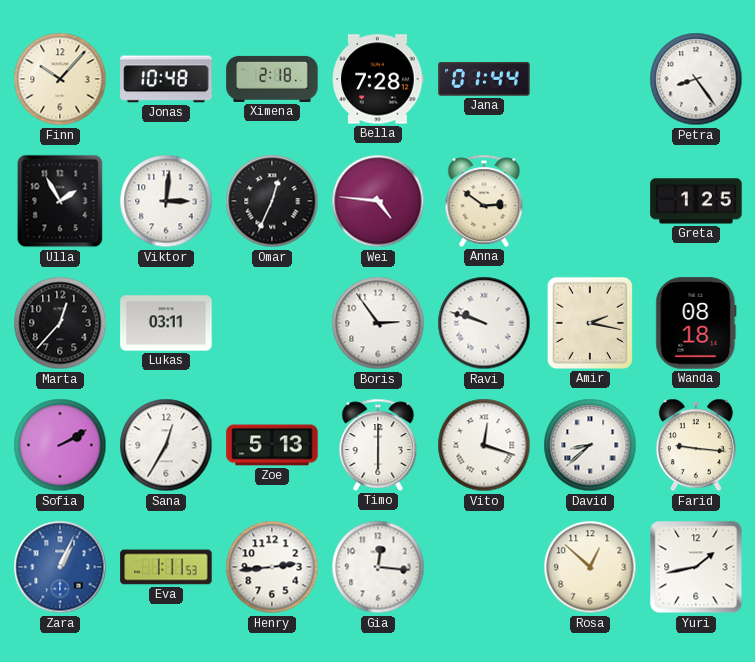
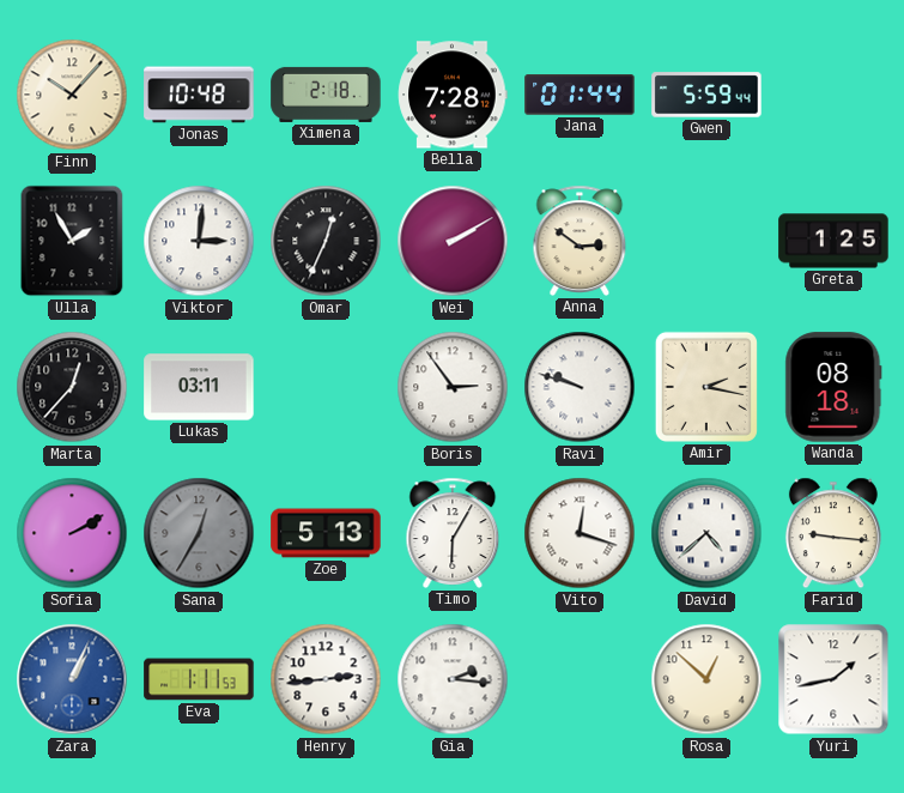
Gwen: none -> 5:59 (706, 95)
Petra: 8:24 -> none (696, 79)
Wei: 4:46 -> 2:10 (453, 241)
Sana dial: white -> grey (199, 533)
Timo: 6:00 -> 6:05 (453, 533)
David: 8:38 -> 4:38 (706, 533)
Gia: 12:16 -> 2:16 (453, 679)
